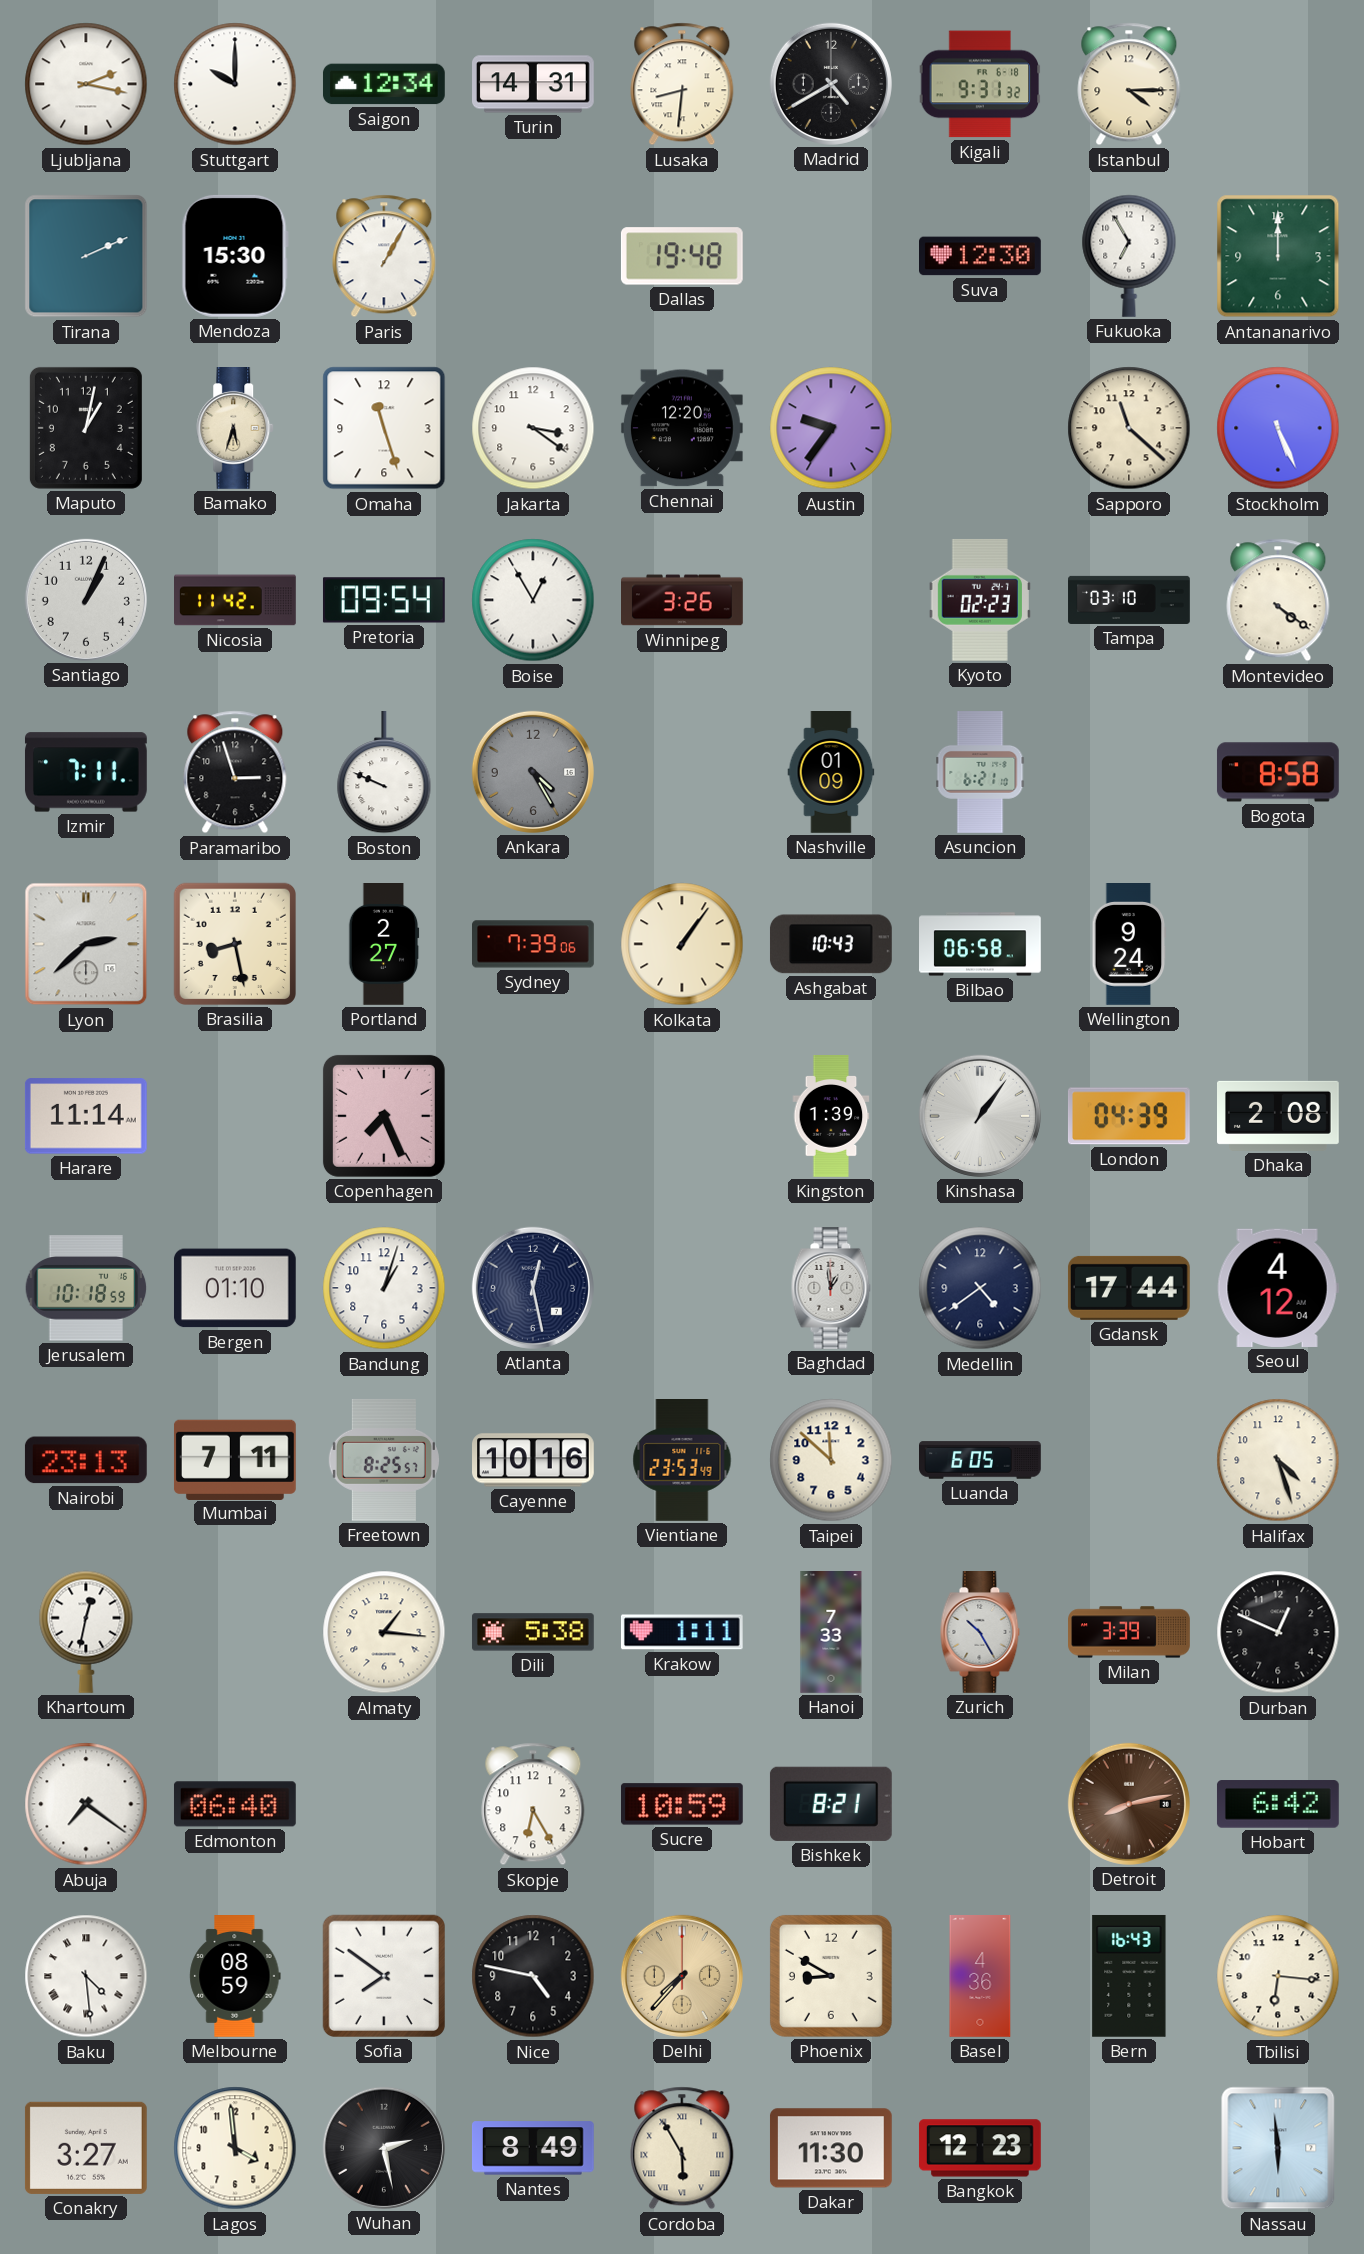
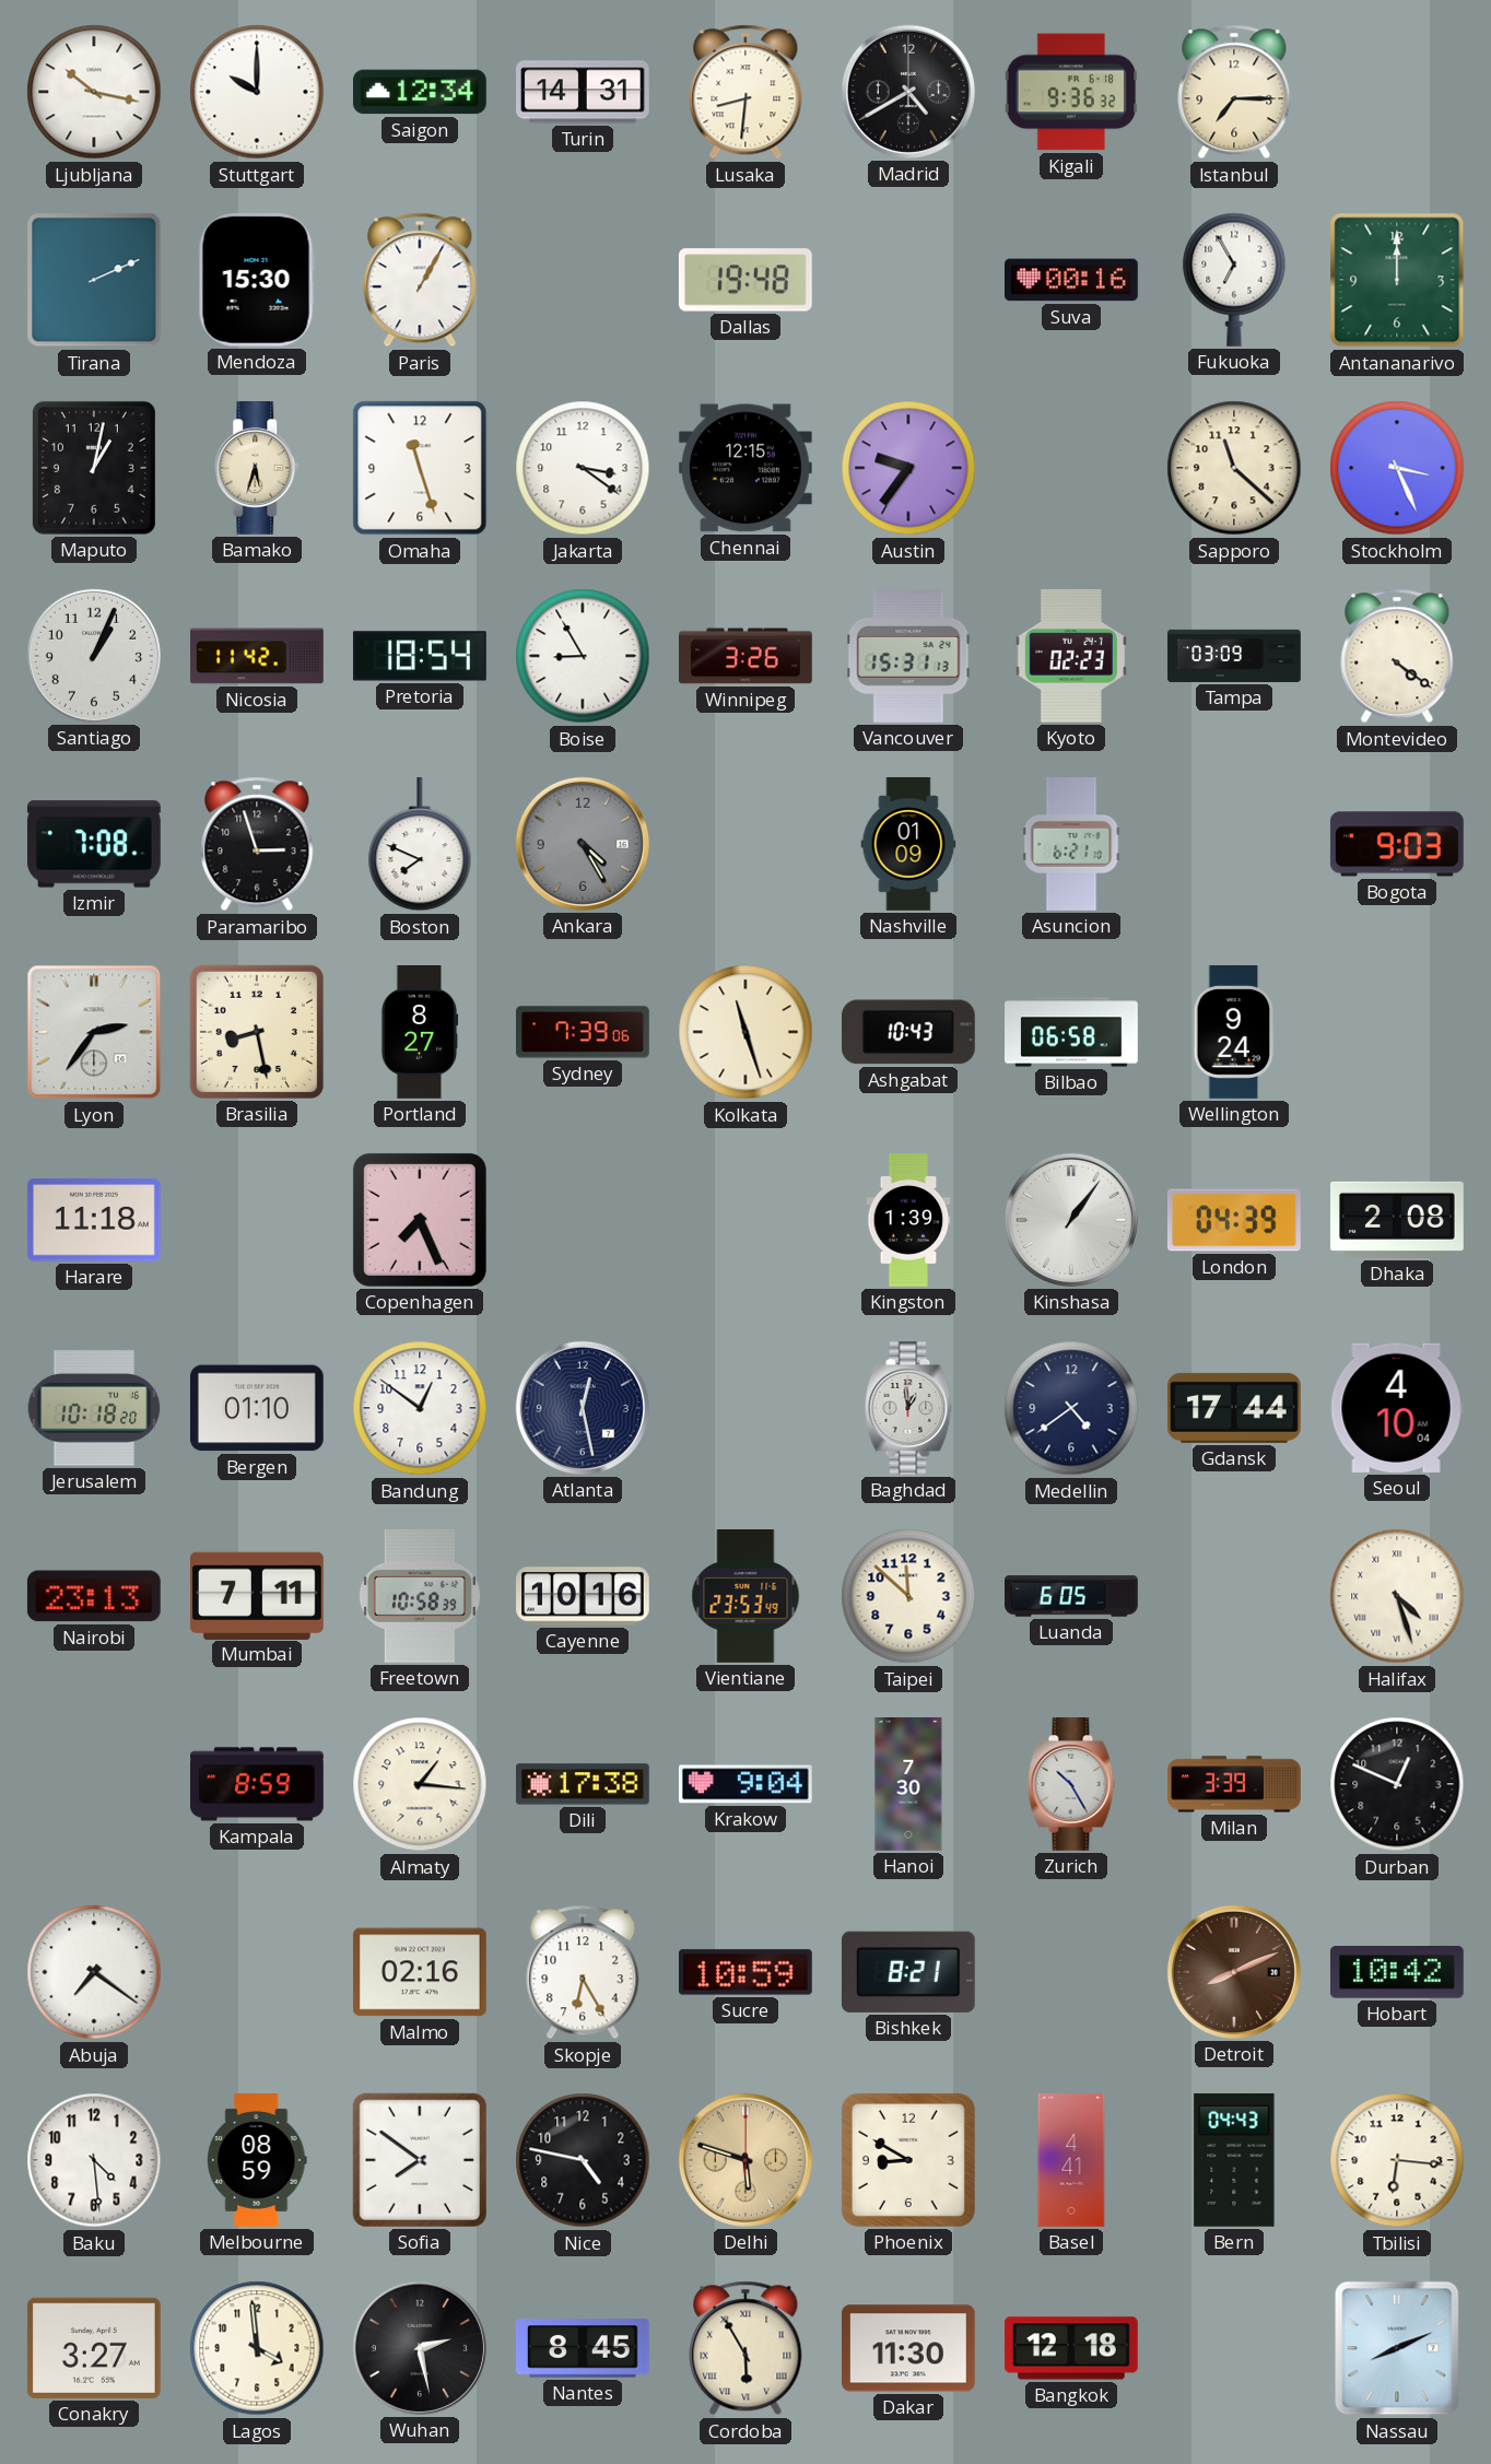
Ljubljana: 2:17 -> 10:17 (94, 92)
Kigali: 9:31 -> 9:36 (1071, 92)
Istanbul: 4:15 -> 7:15 (1234, 92)
Suva: 12:30 -> 00:16 (1072, 280)
Chennai: 12:20 -> 12:15 (745, 468)
Stockholm: 5:26 -> 3:26 (1397, 468)
Pretoria: 09:54 -> 18:54 (420, 656)
Boise: 12:55 -> 8:55 (583, 656)
Vancouver: none -> 15:31 (908, 657)
Tampa: 03:10 -> 03:09 (1234, 656)
Izmir: 7:11 -> 7:08 (94, 844)
Boston: 9:49 -> 7:49 (420, 844)
Bogota: 8:58 -> 9:03 (1397, 844)
Lyon: 2:38 -> 2:36 (94, 1032)
Portland: 2:27 -> 8:27 (420, 1033)
Kolkata: 1:06 -> 11:27 (745, 1032)
Harare: 11:14 -> 11:18 (94, 1220)
Jerusalem: 10:18:59 -> 10:18:20 (94, 1408)
Bandung: 1:03 -> 12:51 (420, 1408)
Seoul: 4:12 -> 4:10 (1397, 1408)
Freetown: 8:25 -> 10:58 (420, 1596)
Halifax numerals: Arabic -> Roman (1397, 1596)
Khartoum: 12:32 -> none (86, 1632)
Kampala: none -> 8:59 (258, 1784)
Dili: 5:38 -> 17:38 (583, 1784)
Krakow: 1:11 -> 9:04 (745, 1784)
Hanoi: 7:33 -> 7:30 (908, 1785)
Edmonton: 06:40 -> none (235, 1804)
Malmo: none -> 02:16 (420, 1972)
Detroit: 8:13 -> 8:11 (1234, 1972)
Hobart: 6:42 -> 10:42 (1397, 1972)
Baku numerals: Roman -> Arabic (94, 2160)
Delhi: 7:37 -> 5:48 (745, 2160)
Basel: 4:36 -> 4:41 (1071, 2161)
Bern: 16:43 -> 04:43 (1234, 2160)
Nantes: 8:49 -> 8:45 (583, 2348)
Bangkok: 12:23 -> 12:18 (1071, 2348)
Nassau: 5:59 -> 8:11 (1397, 2348)
